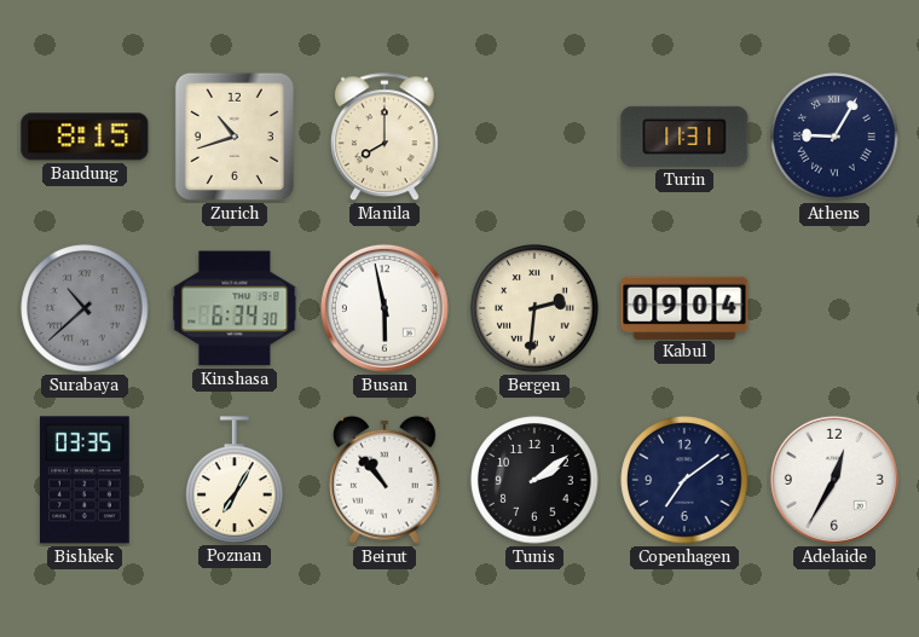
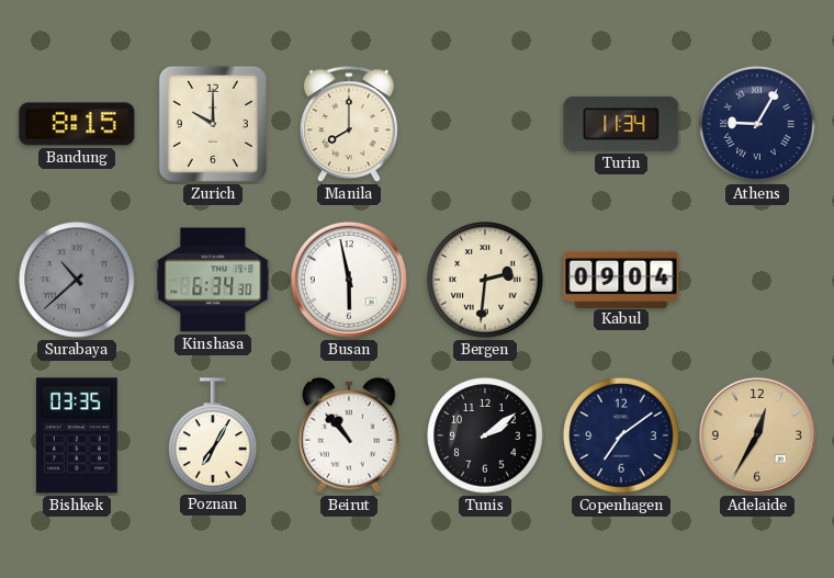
Zurich: 10:42 -> 10:00 (213, 124)
Turin: 11:31 -> 11:34 (621, 124)
Adelaide dial: white -> champagne (757, 435)
